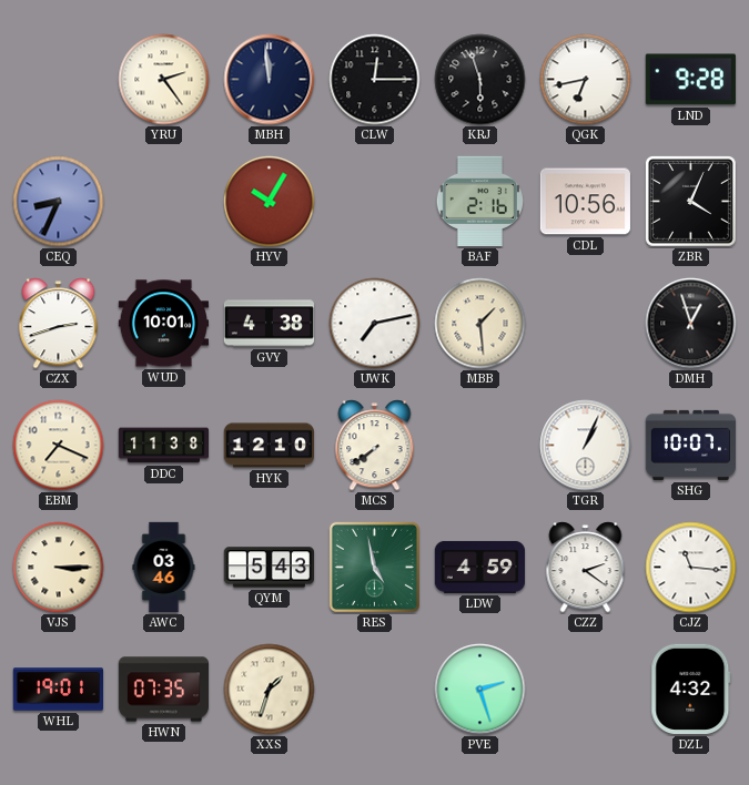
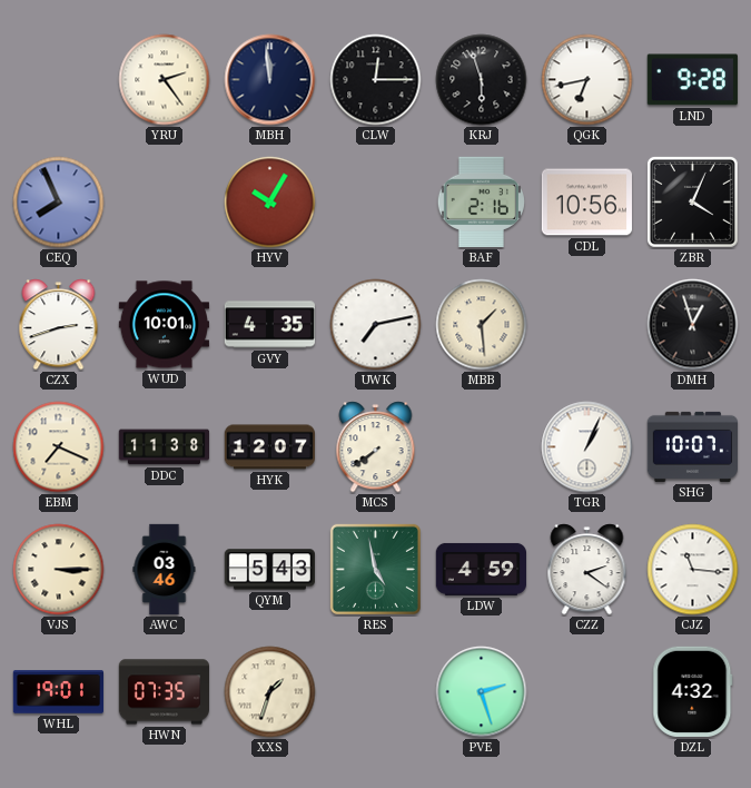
CEQ: 8:34 -> 7:56 (59, 203)
GVY: 4:38 -> 4:35 (269, 325)
HYK: 12:10 -> 12:07 (269, 447)
